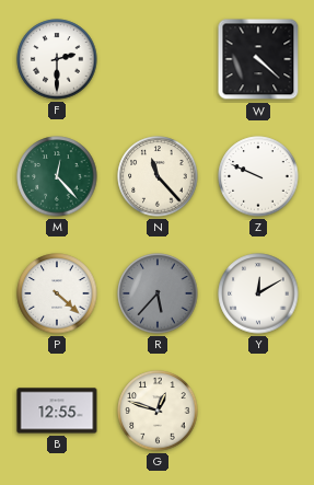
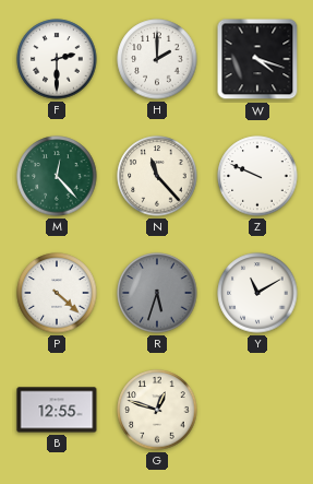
H: none -> 2:00 (157, 59)
W: 4:22 -> 4:18 (257, 59)
R: 5:37 -> 5:33 (157, 293)
Y: 12:10 -> 11:10 (257, 293)
